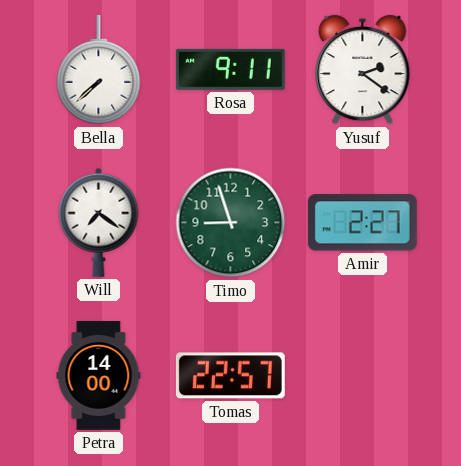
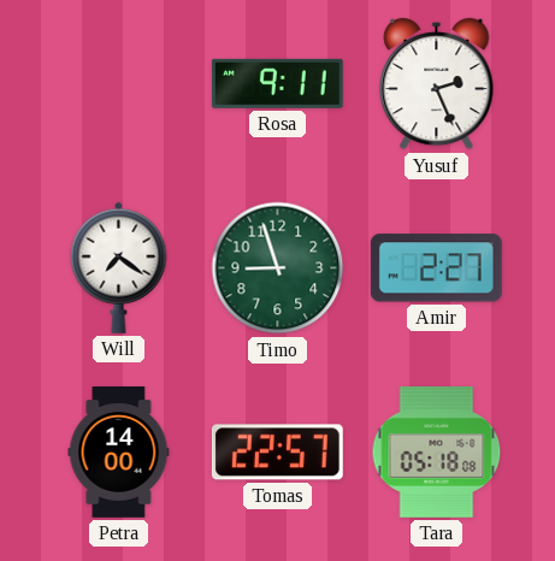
Bella: 7:38 -> none (99, 71)
Yusuf: 2:21 -> 2:26 (437, 84)
Tara: none -> 05:18 (437, 453)
